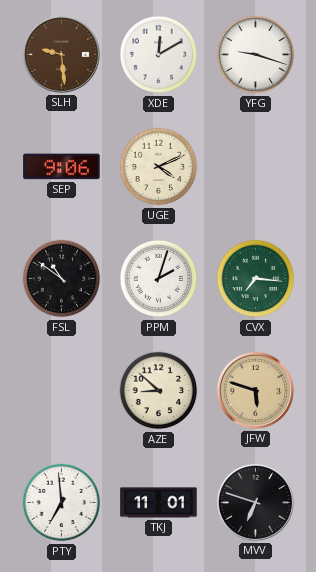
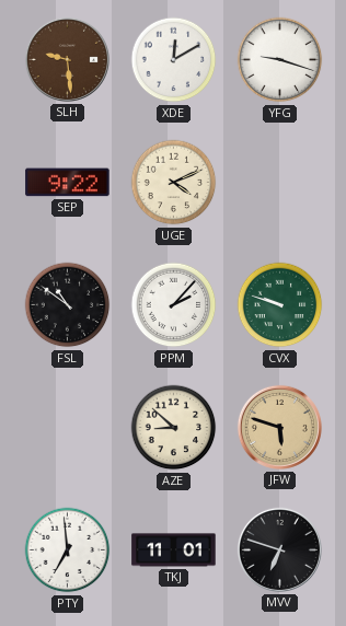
SEP: 9:06 -> 9:22 (68, 183)
PPM: 2:03 -> 2:07 (174, 305)
CVX: 7:16 -> 9:48 (280, 305)
